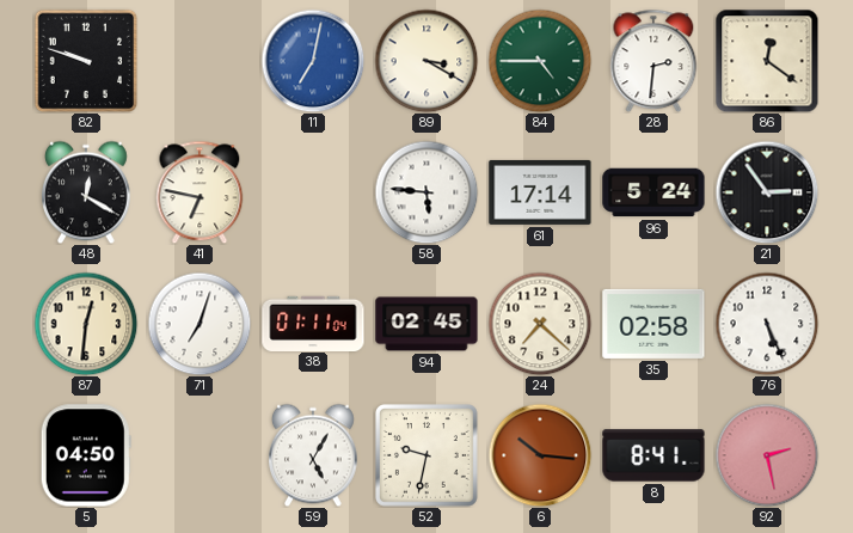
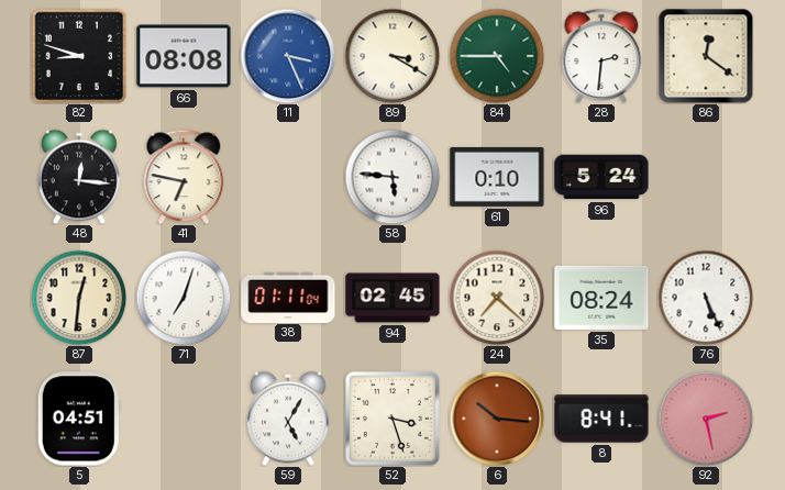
82: 9:48 -> 8:48 (78, 55)
66: none -> 08:08 (184, 56)
11: 7:02 -> 3:26 (288, 56)
48: 12:20 -> 12:16 (80, 177)
61: 17:14 -> 0:10 (497, 177)
21: 2:54 -> none (767, 192)
35: 02:58 -> 08:24 (601, 298)
5: 04:50 -> 04:51 (79, 419)
52: 9:32 -> 3:27 (394, 420)
